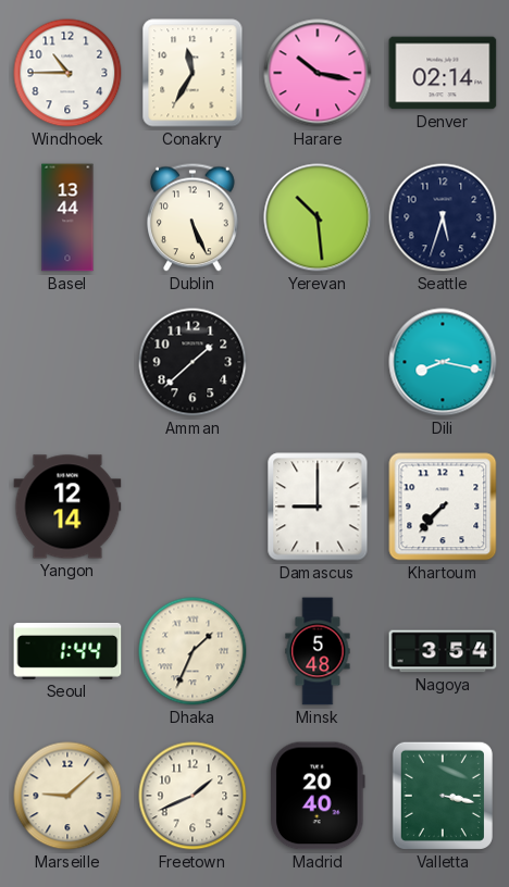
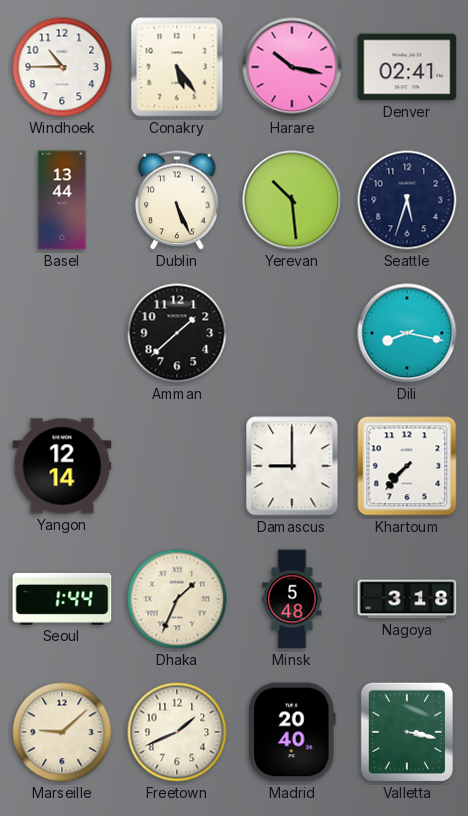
Conakry: 11:35 -> 5:24 (177, 67)
Denver: 02:14 -> 02:41 (407, 67)
Nagoya: 3:54 -> 3:18 (407, 599)
